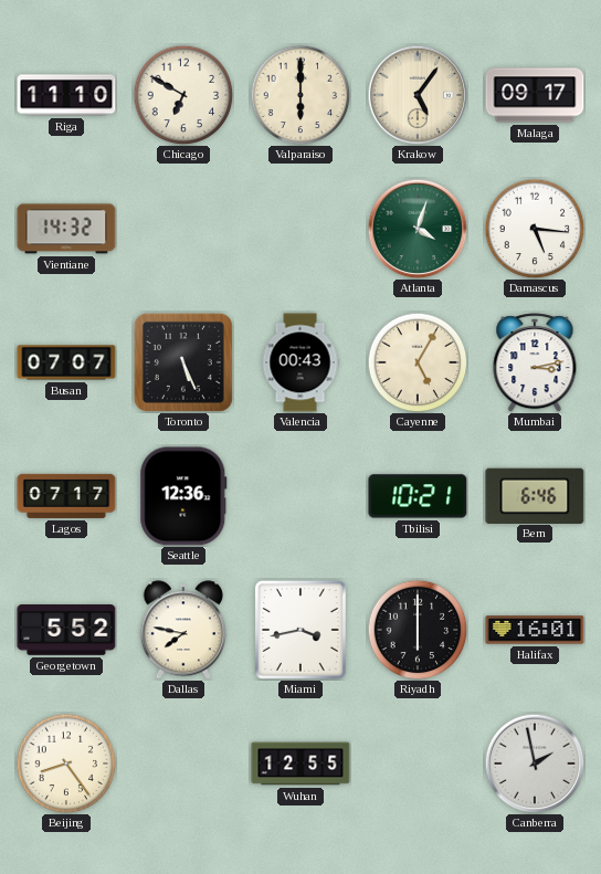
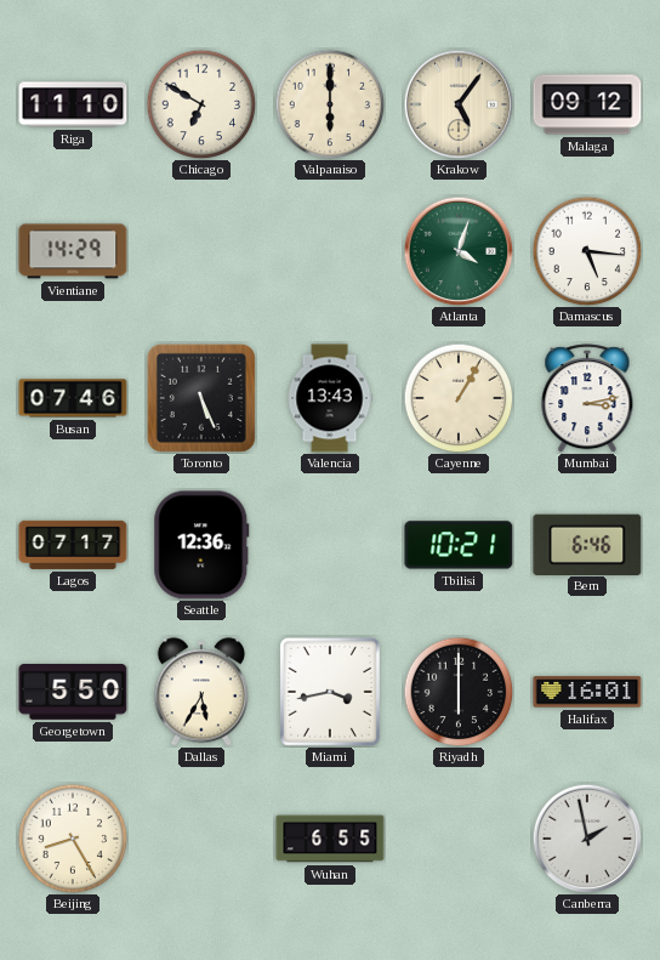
Malaga: 09:17 -> 09:12 (587, 104)
Vientiane: 14:32 -> 14:29 (73, 251)
Busan: 07:07 -> 07:46 (73, 398)
Valencia: 00:43 -> 13:43 (330, 398)
Cayenne: 5:05 -> 1:05 (459, 398)
Georgetown: 5:52 -> 5:50 (73, 693)
Dallas: 7:47 -> 5:35 (200, 692)
Beijing: 8:24 -> 8:25 (73, 839)
Wuhan: 12:55 -> 6:55 (330, 839)
